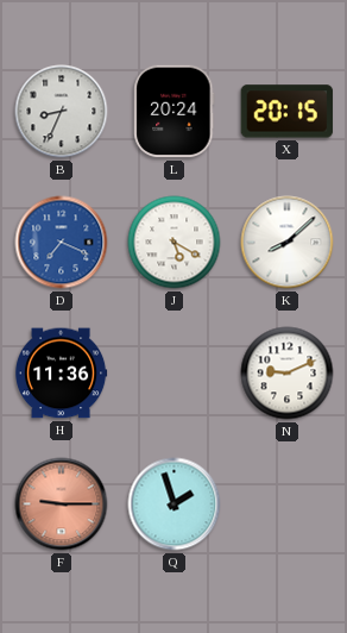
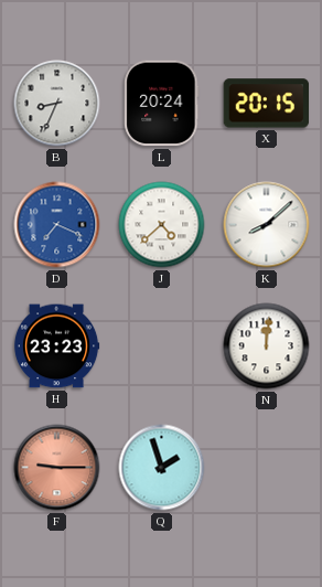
J: 5:20 -> 4:38 (162, 225)
H: 11:36 -> 23:23 (56, 346)
N: 9:11 -> 12:01 (267, 346)
